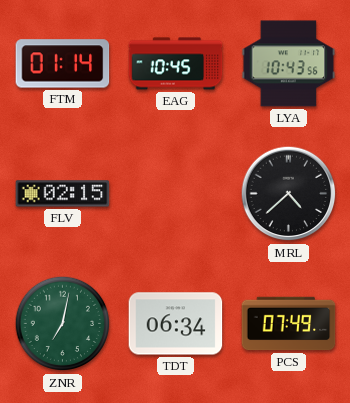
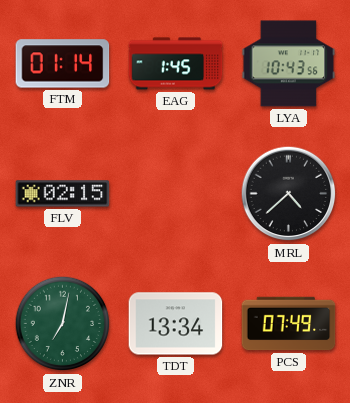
EAG: 10:45 -> 1:45 (176, 64)
TDT: 06:34 -> 13:34 (176, 324)
